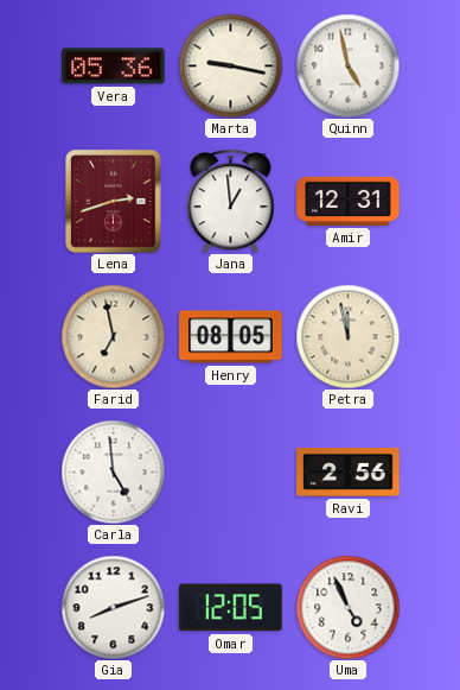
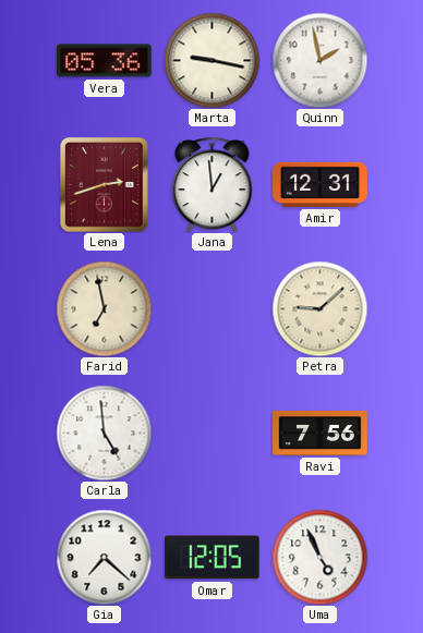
Quinn: 4:58 -> 1:58 (319, 60)
Henry: 08:05 -> none (231, 337)
Petra: 11:58 -> 9:08 (319, 308)
Ravi: 2:56 -> 7:56 (321, 433)
Gia: 8:12 -> 7:22 (104, 557)
